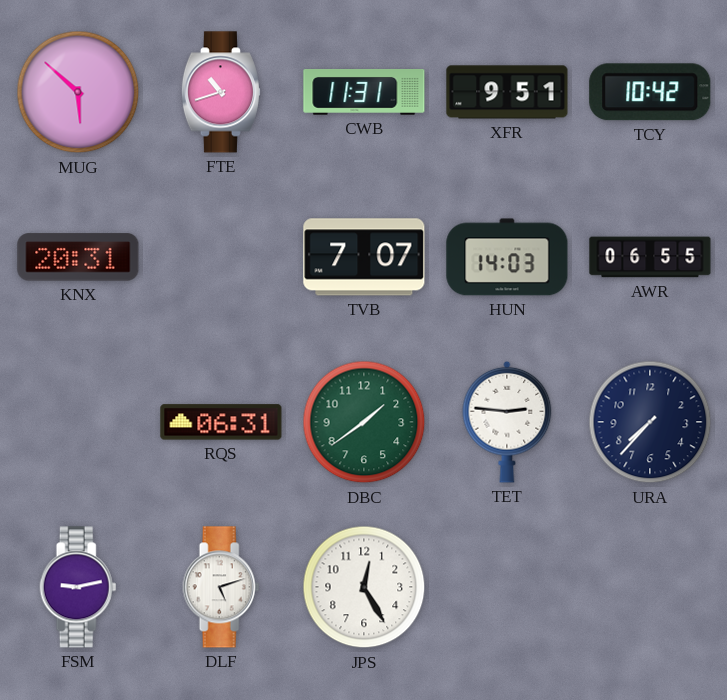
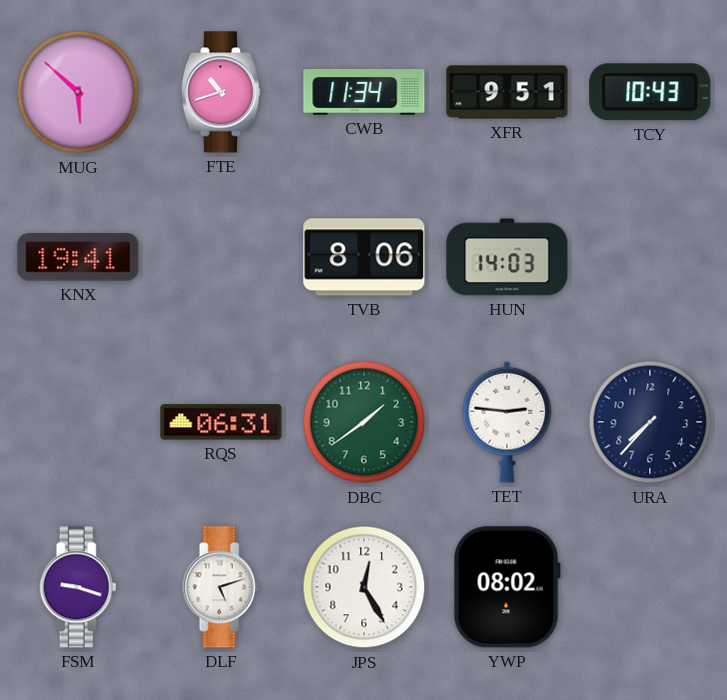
CWB: 11:31 -> 11:34 (364, 93)
TCY: 10:42 -> 10:43 (650, 92)
KNX: 20:31 -> 19:41 (78, 257)
TVB: 7:07 -> 8:06 (364, 257)
AWR: 06:55 -> none (650, 257)
FSM: 9:13 -> 9:18 (78, 587)
YWP: none -> 08:02 (507, 587)
